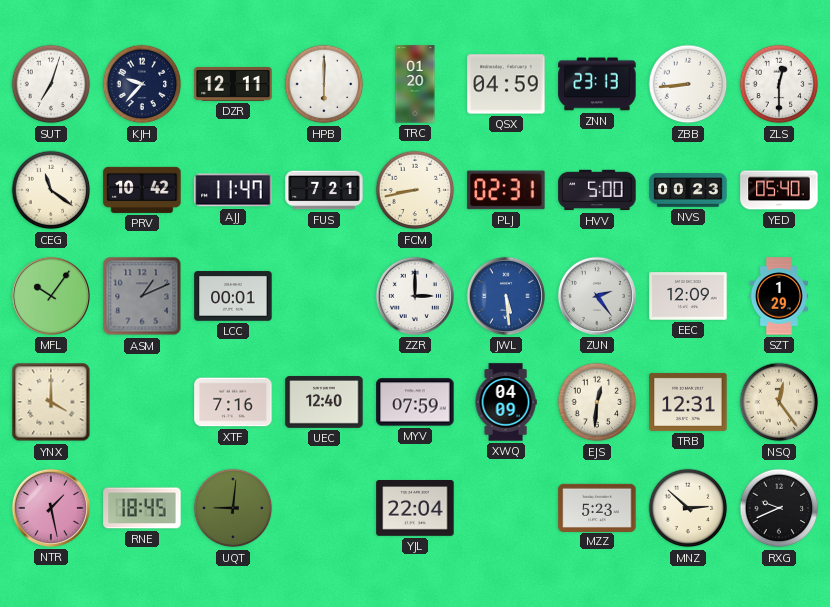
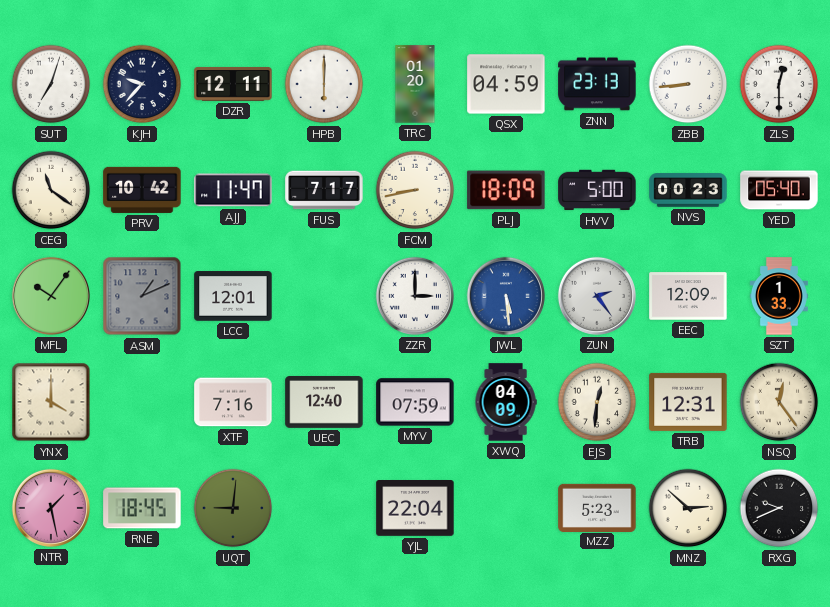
FUS: 7:21 -> 7:17 (324, 190)
PLJ: 02:31 -> 18:09 (506, 190)
LCC: 00:01 -> 12:01 (233, 296)
SZT: 1:29 -> 1:33 (779, 296)
